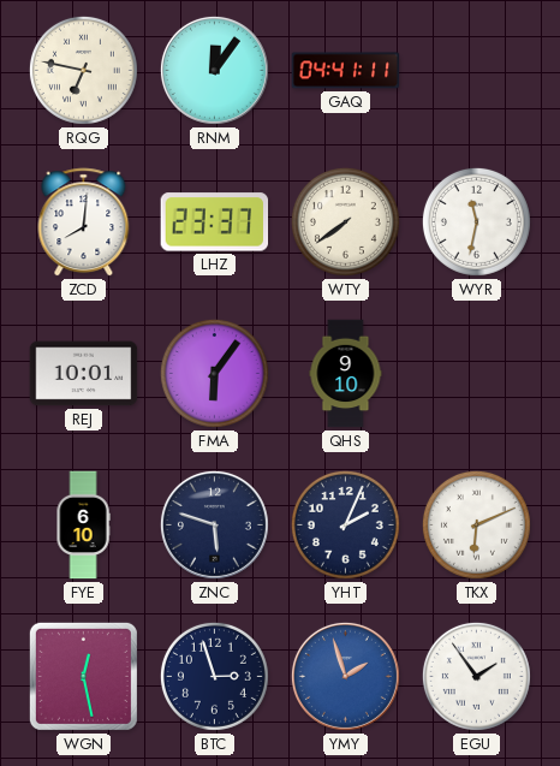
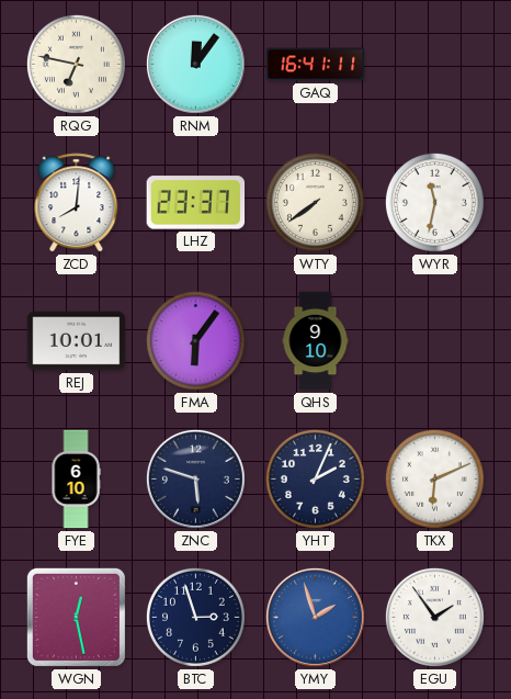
GAQ: 04:41 -> 16:41 (316, 65)
